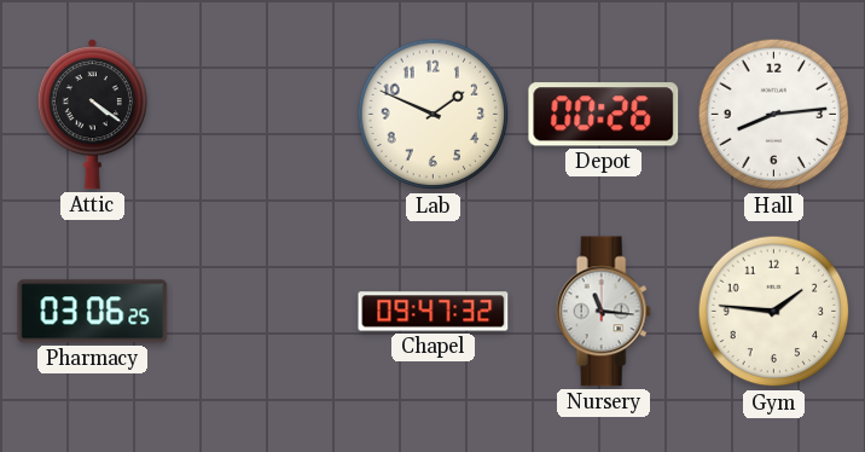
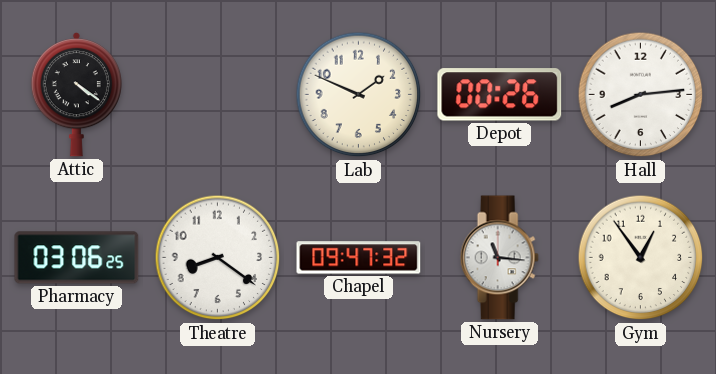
Theatre: none -> 8:21 (218, 258)
Gym: 1:46 -> 12:54 (641, 258)
